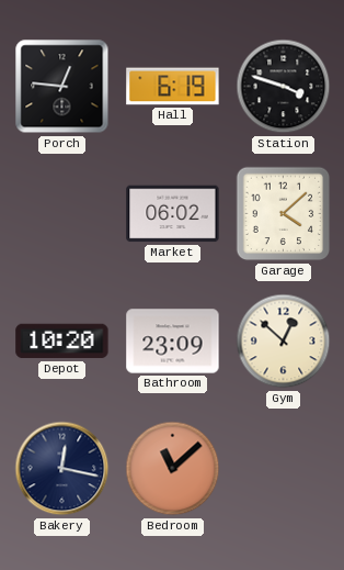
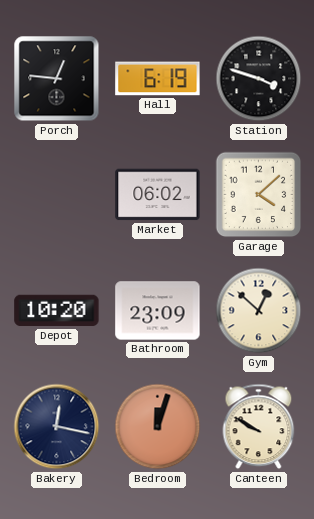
Bedroom: 11:08 -> 12:03 (158, 427)
Canteen: none -> 9:50 (259, 427)
